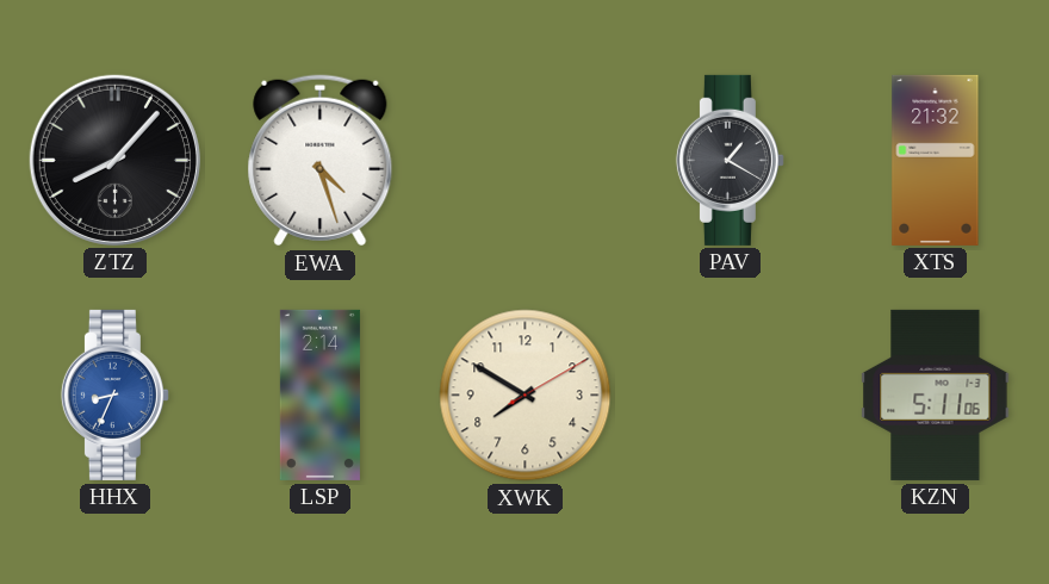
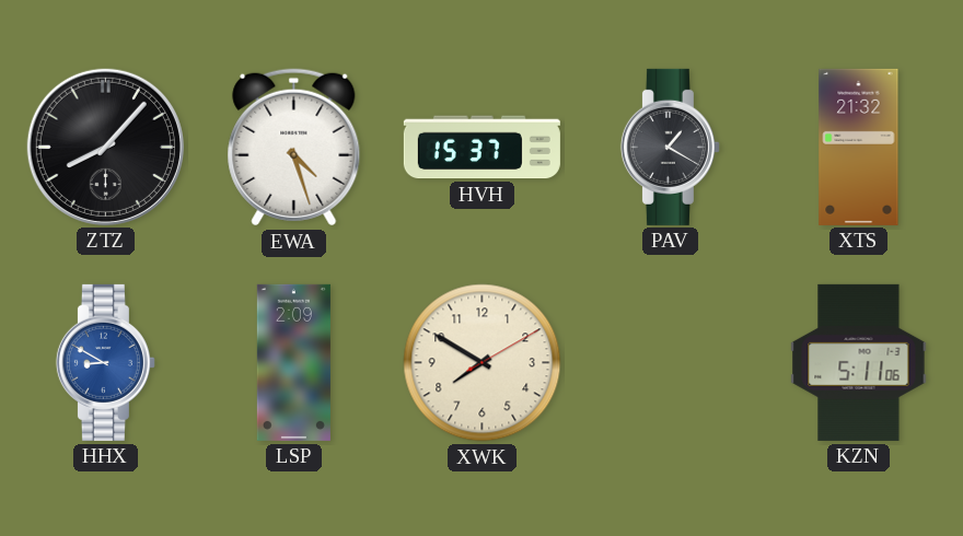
HVH: none -> 15:37 (481, 148)
HHX: 8:34 -> 8:50 (105, 362)
LSP: 2:14 -> 2:09 (293, 362)
